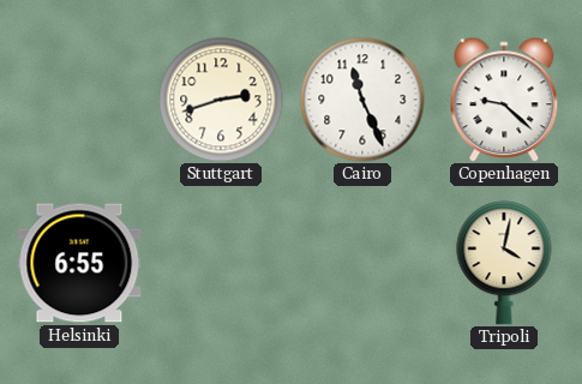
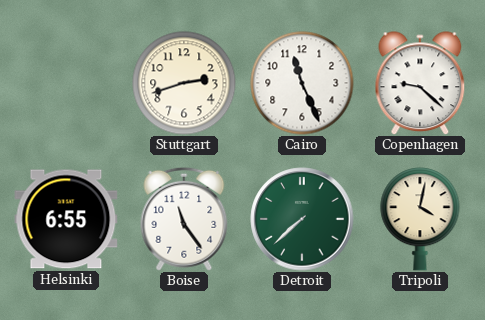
Boise: none -> 11:24 (184, 219)
Detroit: none -> 7:38 (302, 219)
